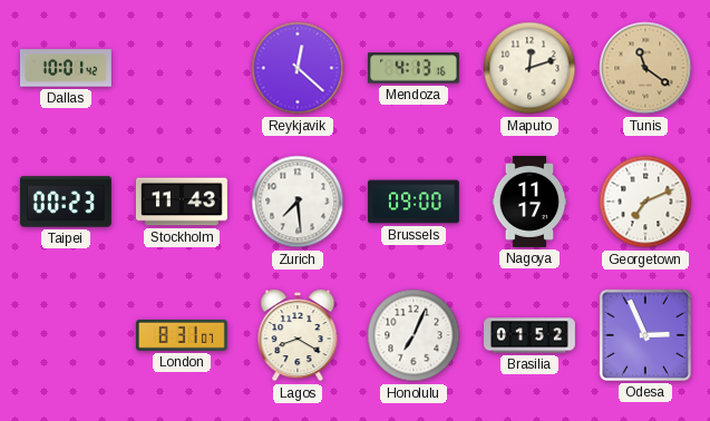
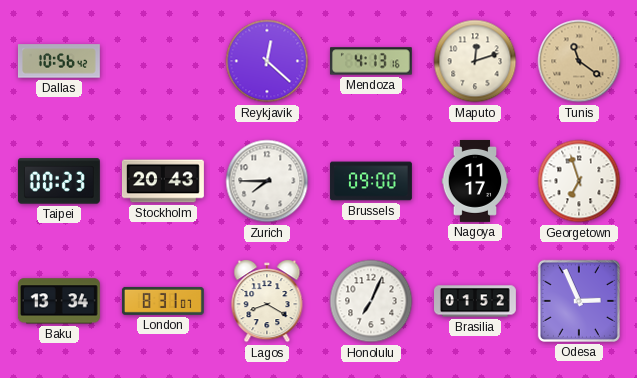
Dallas: 10:01 -> 10:56 (59, 61)
Stockholm: 11:43 -> 20:43 (163, 181)
Zurich: 7:29 -> 7:45 (267, 181)
Georgetown: 7:11 -> 6:57 (579, 181)
Baku: none -> 13:34 (59, 301)
